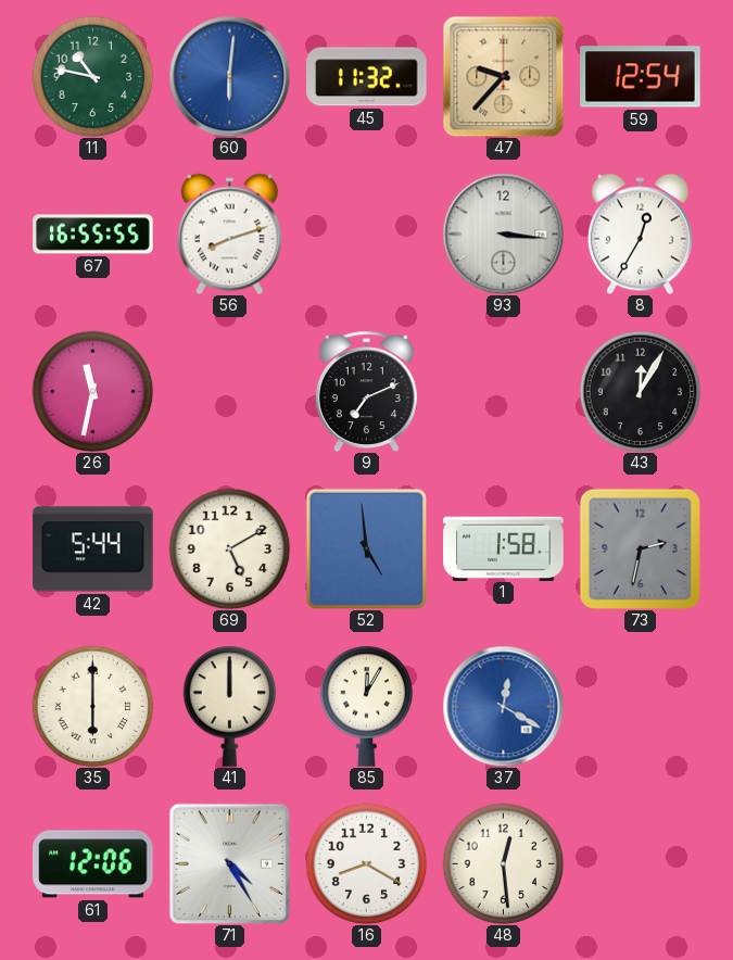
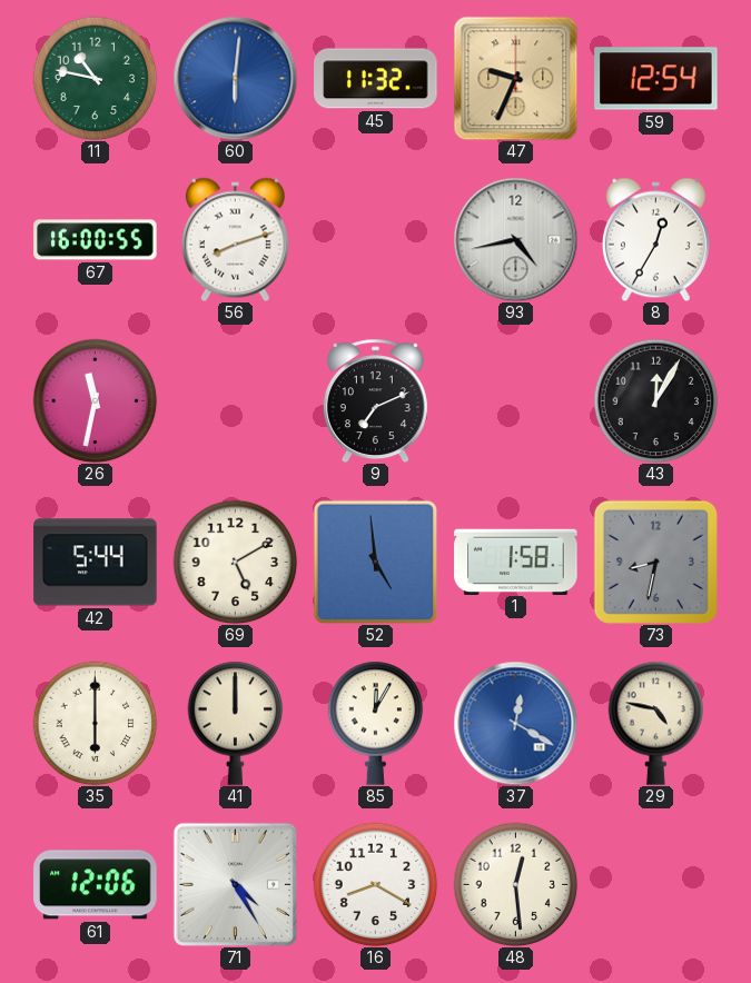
47: 9:37 -> 9:34 (515, 78)
67: 16:55 -> 16:00 (96, 240)
93: 3:16 -> 4:43 (515, 239)
73: 2:32 -> 8:32 (655, 562)
29: none -> 4:47 (656, 723)
